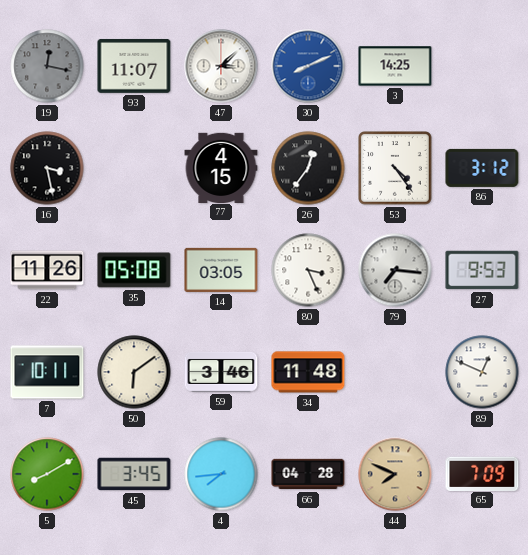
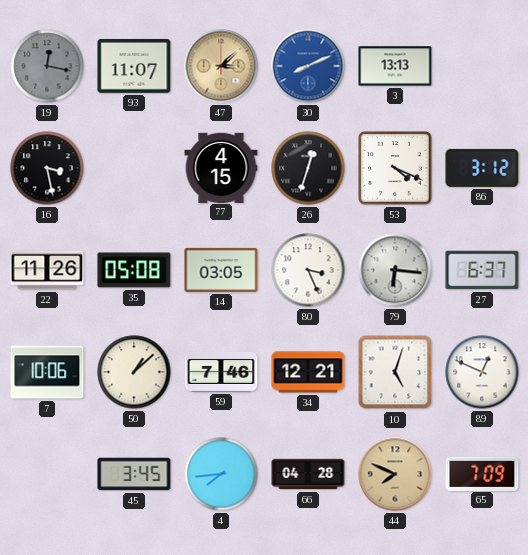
47 dial: white -> champagne (221, 66)
3: 14:25 -> 13:13 (395, 66)
26: 12:36 -> 12:33 (308, 168)
53: 4:24 -> 4:19 (395, 168)
79: 7:16 -> 6:16 (395, 270)
27: 9:53 -> 6:37 (482, 270)
7: 10:11 -> 10:06 (47, 372)
50: 6:09 -> 1:08 (134, 372)
59: 3:46 -> 7:46 (221, 372)
34: 11:48 -> 12:21 (308, 372)
10: none -> 5:03 (395, 372)
5: 8:10 -> none (47, 474)
